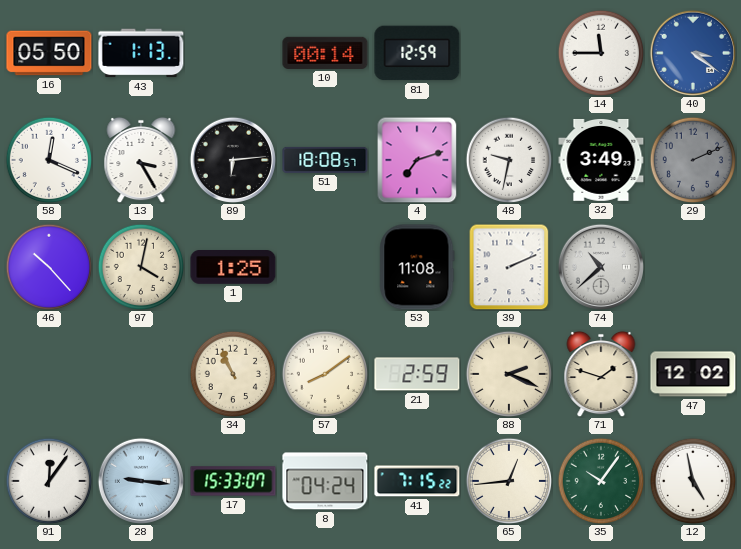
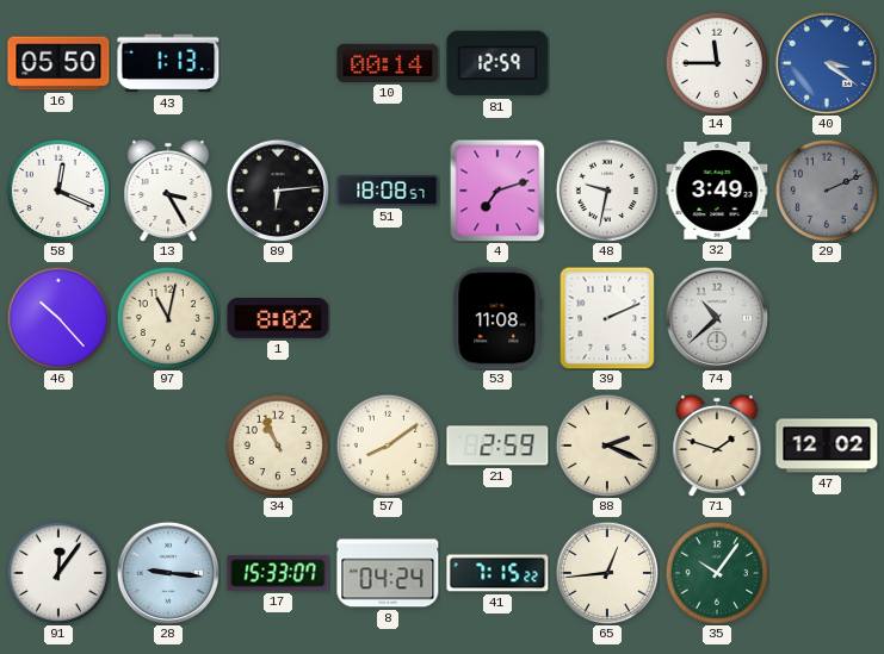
97: 4:02 -> 11:02 (168, 318)
1: 1:25 -> 8:02 (278, 319)
12: 4:58 -> none (693, 481)
